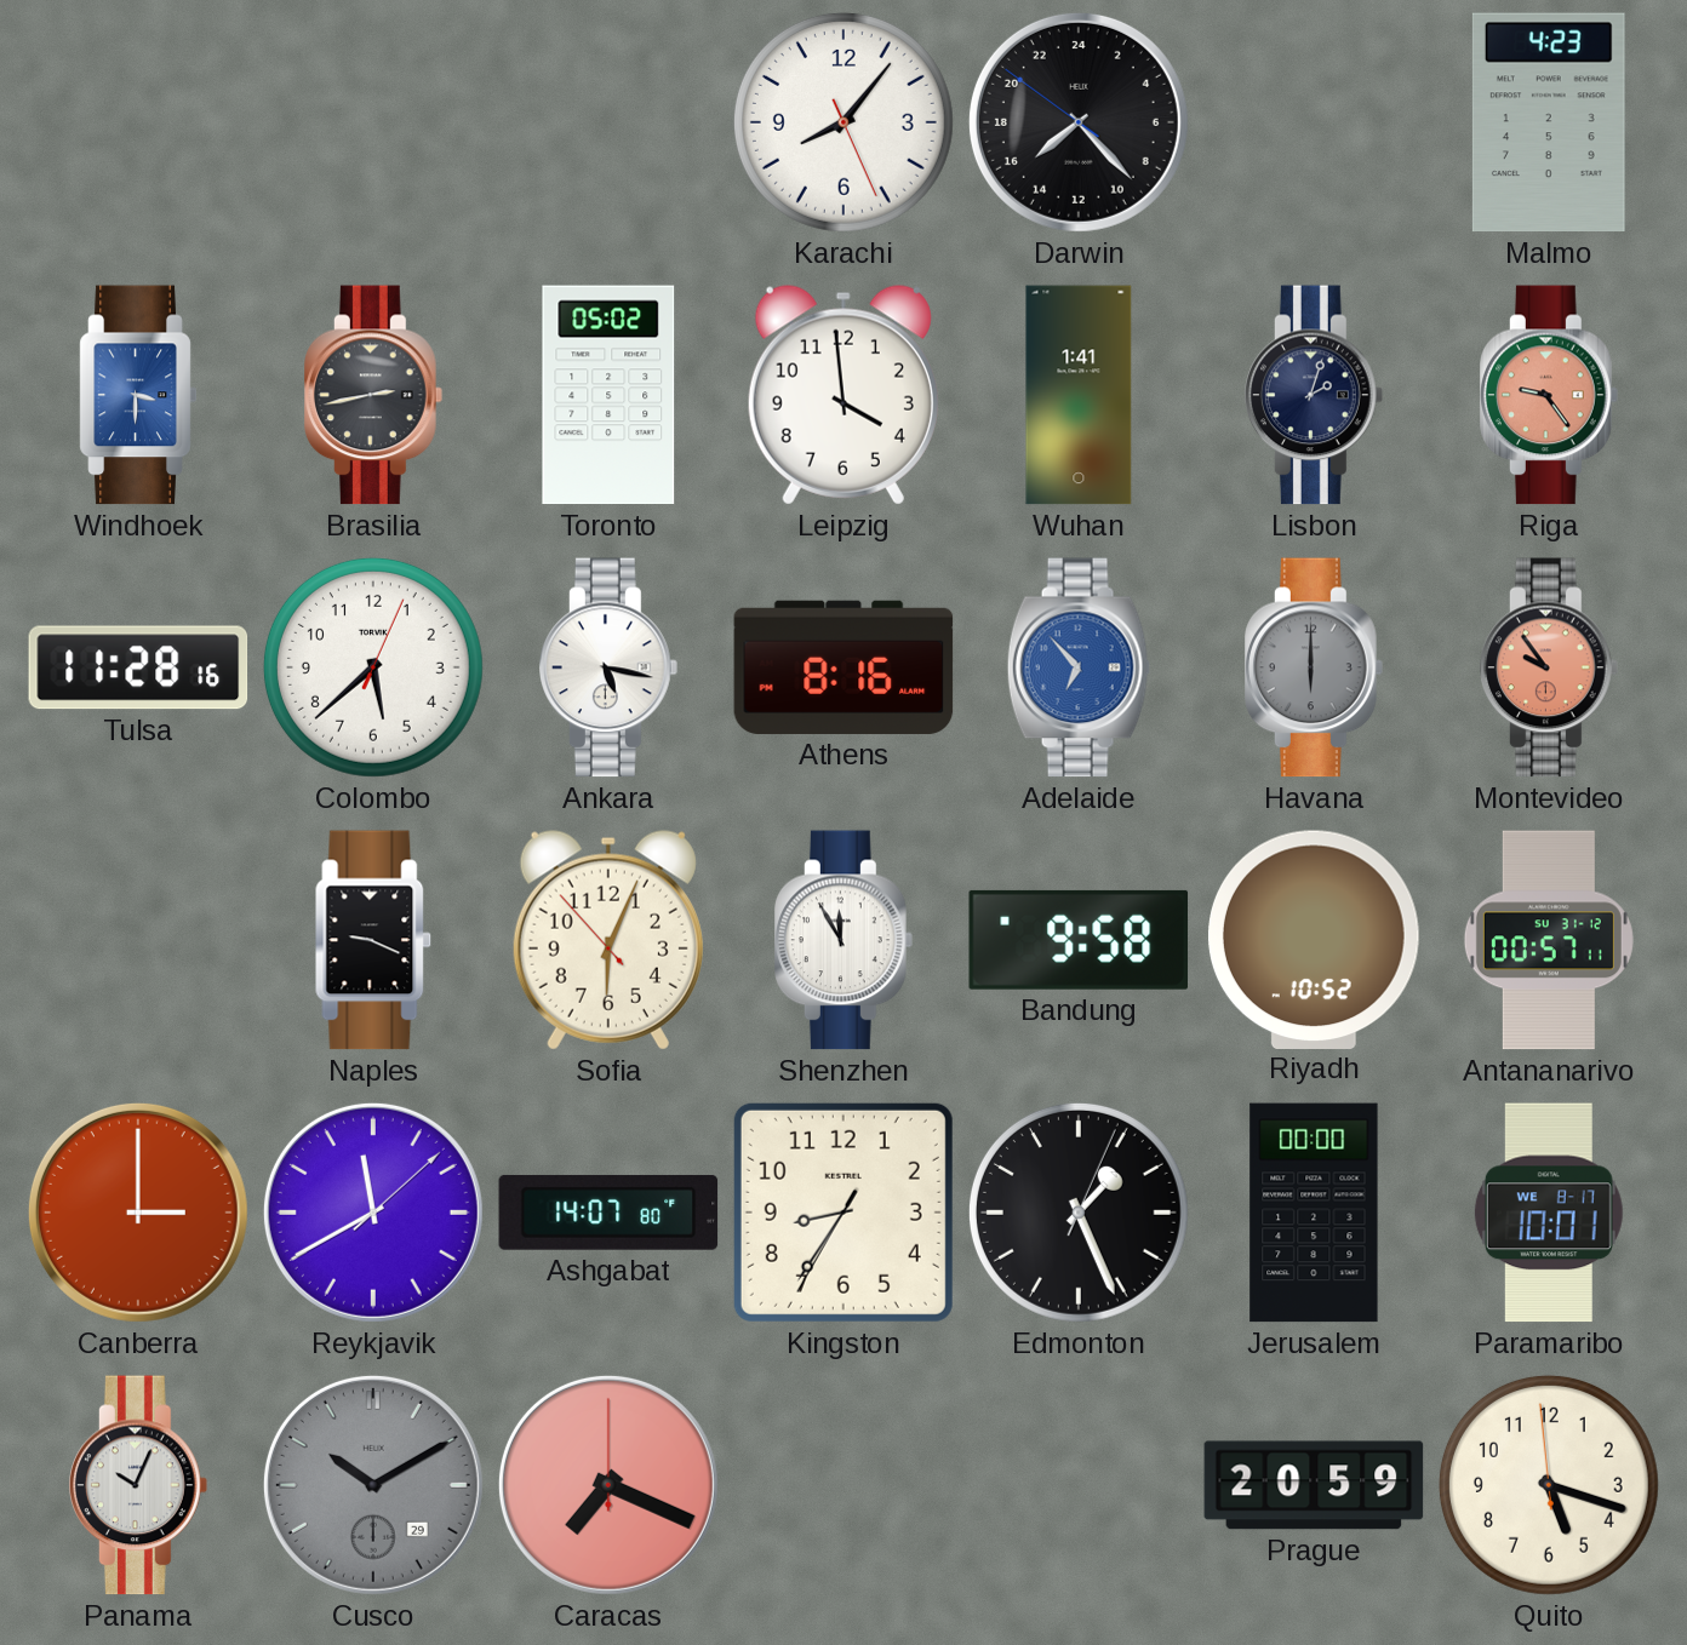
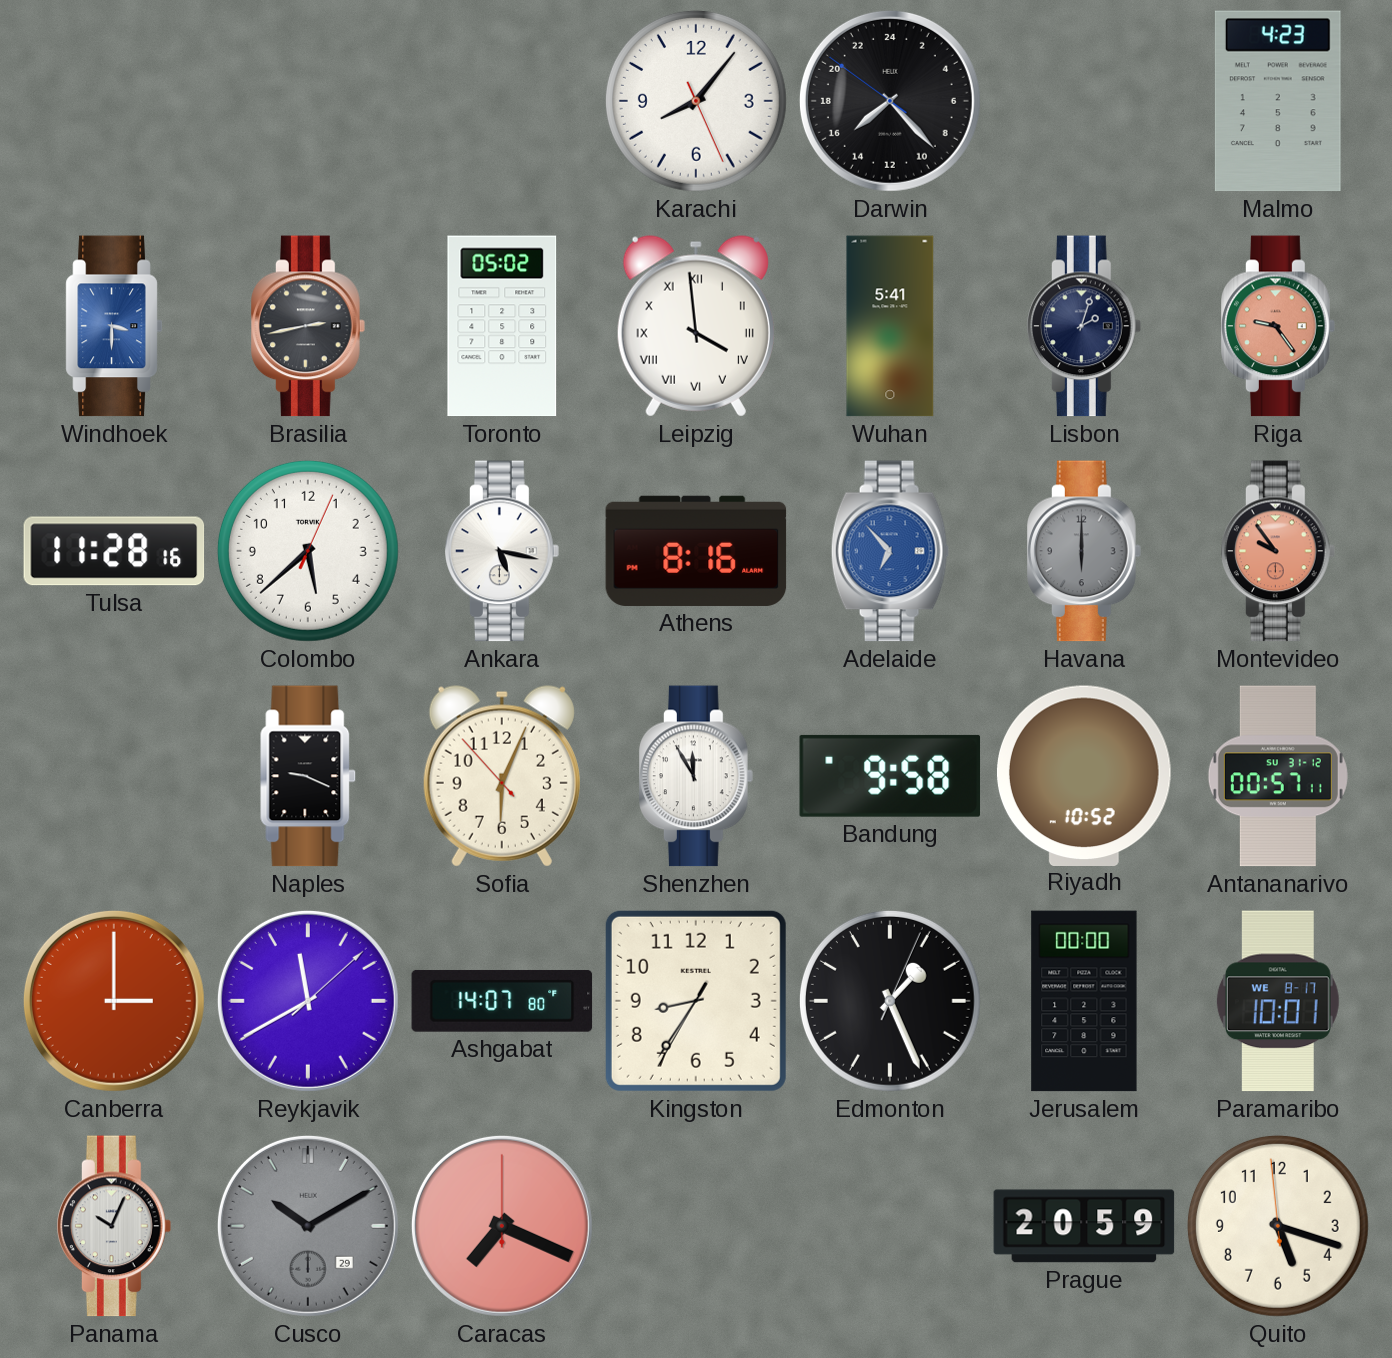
Leipzig numerals: Arabic -> Roman (696, 326)
Wuhan: 1:41 -> 5:41 (890, 326)
